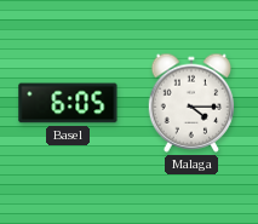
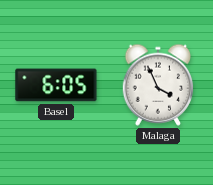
Malaga: 4:15 -> 3:56 (158, 85)
